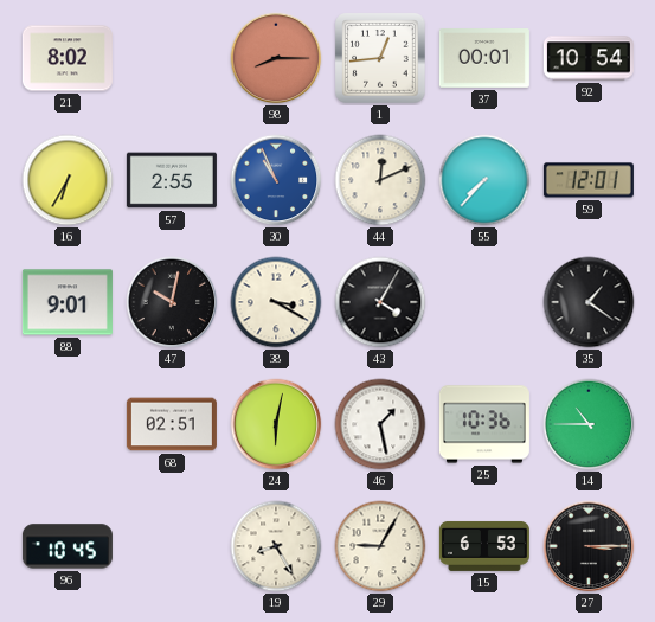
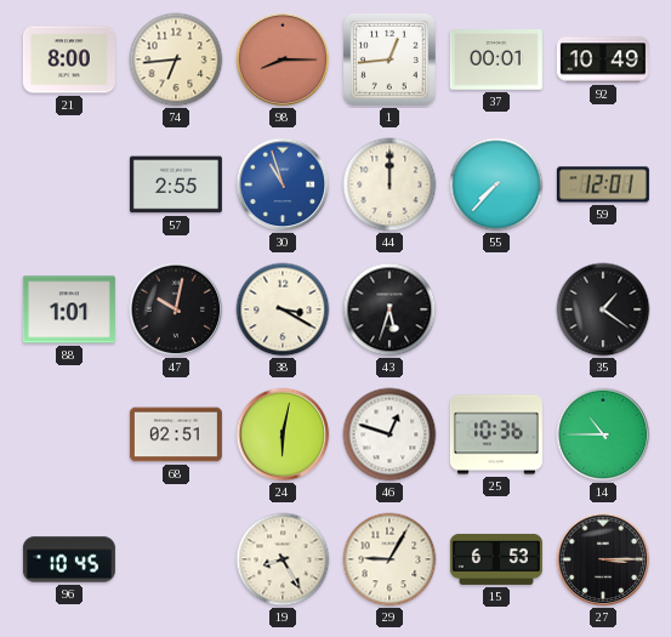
21: 8:02 -> 8:00 (69, 59)
74: none -> 6:44 (176, 59)
92: 10:54 -> 10:49 (603, 59)
16: 6:35 -> none (68, 180)
30: 10:56 -> 10:57 (283, 184)
44: 12:11 -> 12:00 (389, 184)
88: 9:01 -> 1:01 (69, 309)
43: 4:05 -> 5:33 (389, 309)
46: 1:28 -> 12:48 (389, 434)
